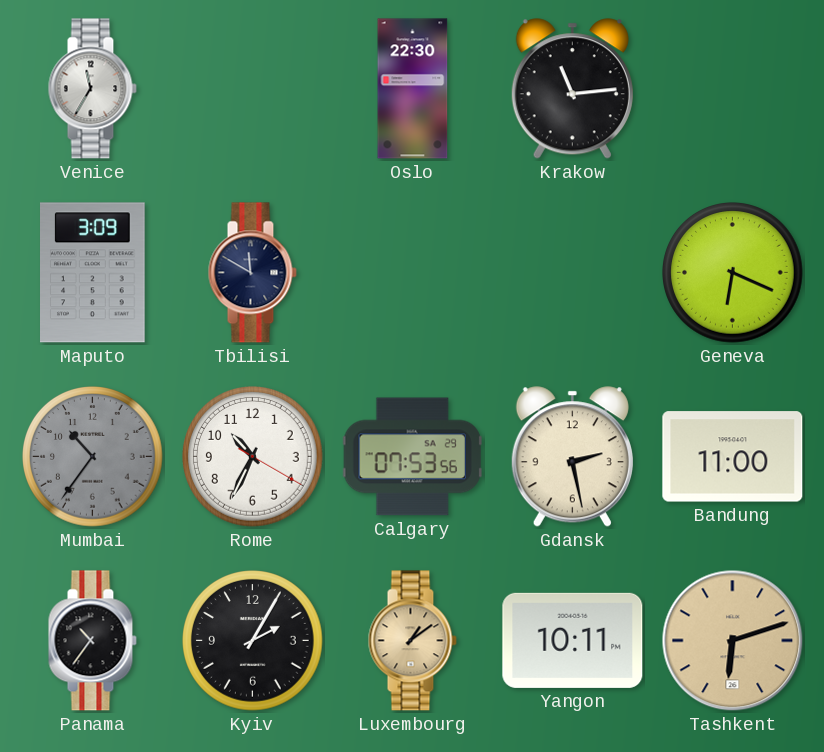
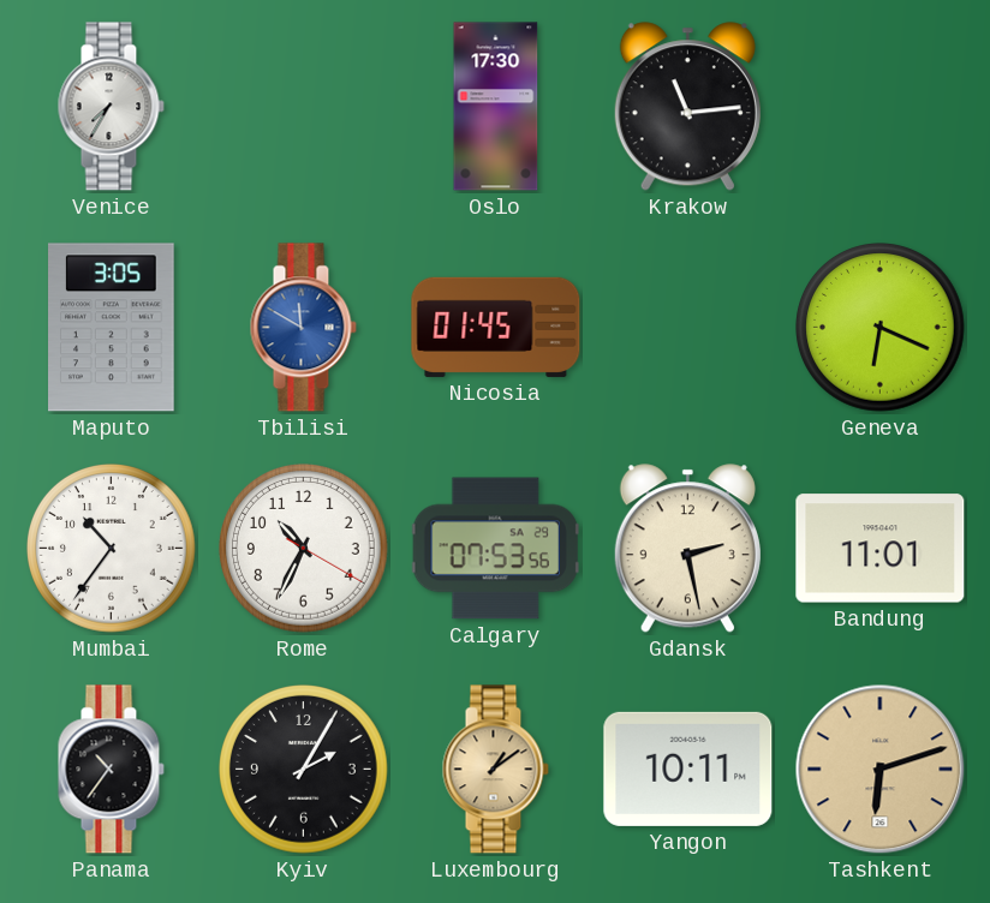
Venice: 11:35 -> 7:35 (111, 107)
Oslo: 22:30 -> 17:30 (496, 107)
Maputo: 3:09 -> 3:05 (112, 328)
Tbilisi dial: navy -> blue (303, 328)
Nicosia: none -> 01:45 (496, 327)
Mumbai dial: grey -> white (112, 549)
Bandung: 11:00 -> 11:01 (881, 549)
